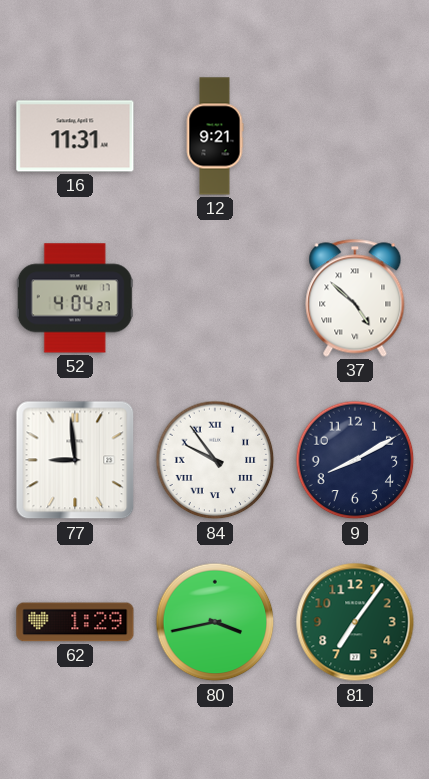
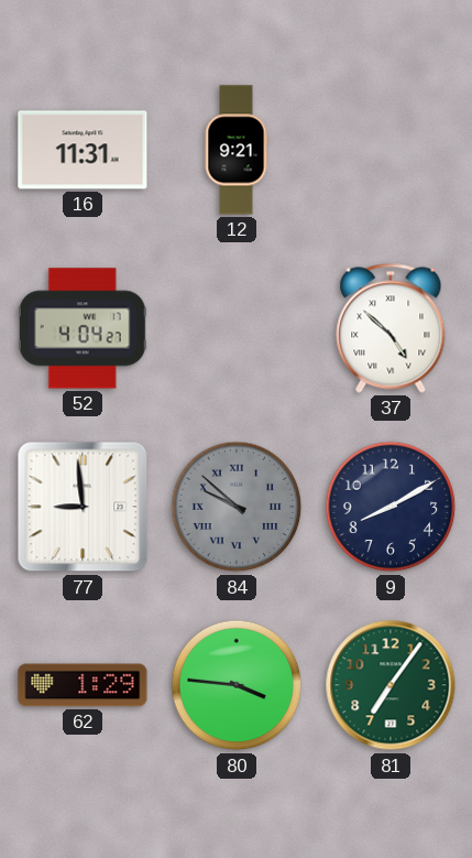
84: 9:54 -> 9:52 (237, 507)
84 dial: white -> grey (237, 507)
80: 3:43 -> 3:46 (237, 685)
